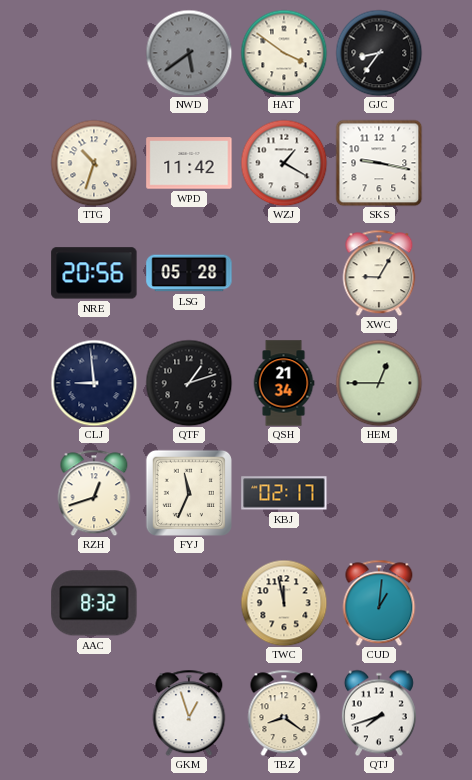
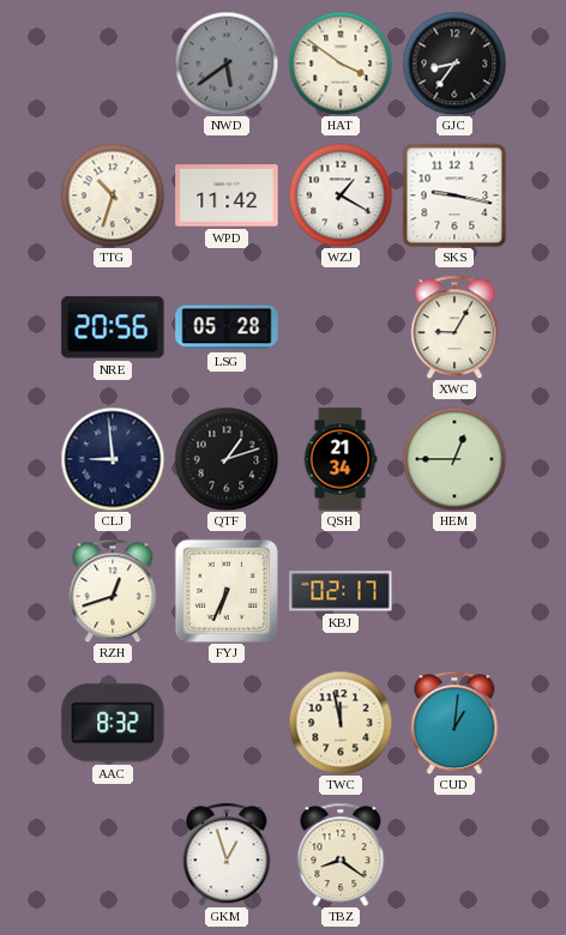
FYJ: 11:34 -> 6:34 (227, 591)
QTJ: 7:42 -> none (379, 713)
